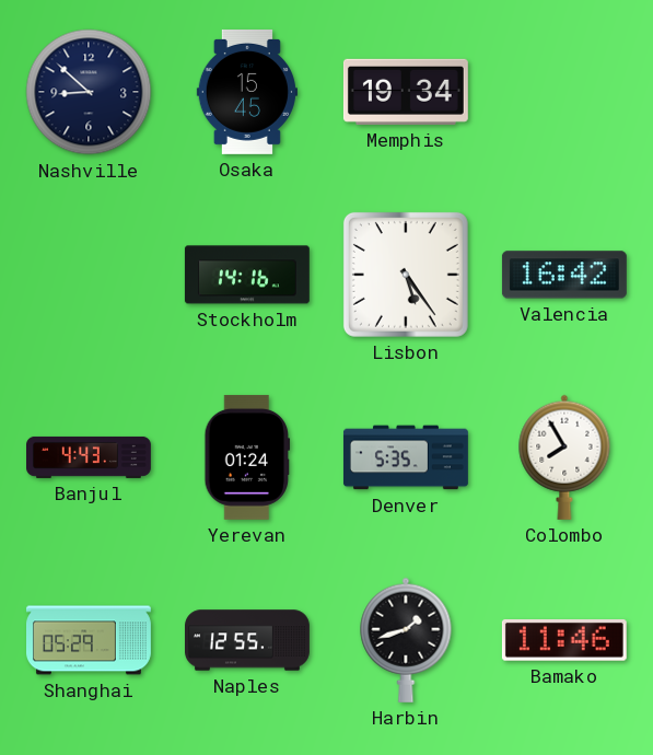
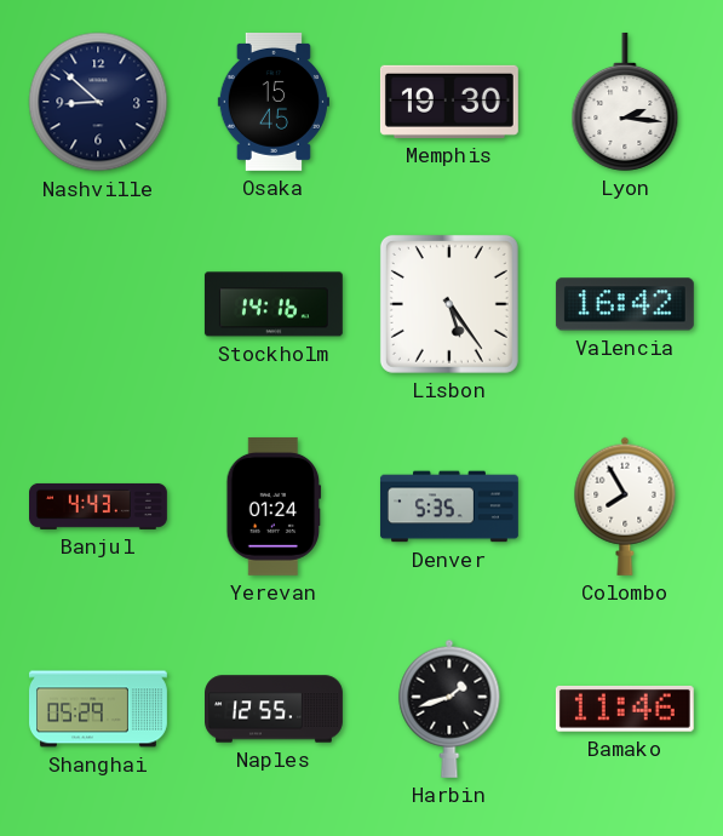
Memphis: 19:34 -> 19:30 (449, 102)
Lyon: none -> 2:16 (625, 102)
